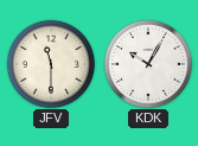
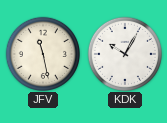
JFV: 11:30 -> 11:28 (42, 53)
